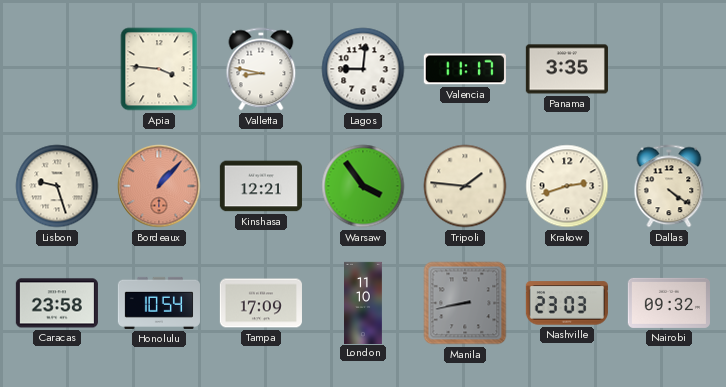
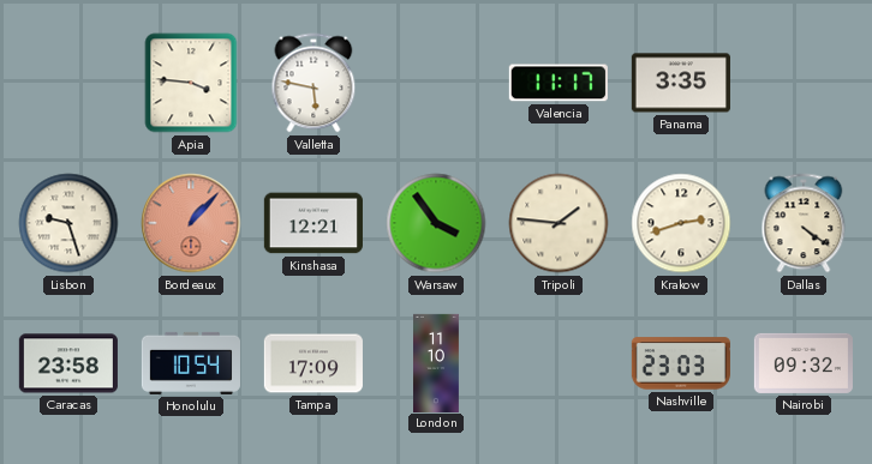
Valletta: 8:47 -> 5:47 (313, 83)
Lagos: 9:01 -> none (363, 69)
Manila: 8:43 -> none (465, 303)
